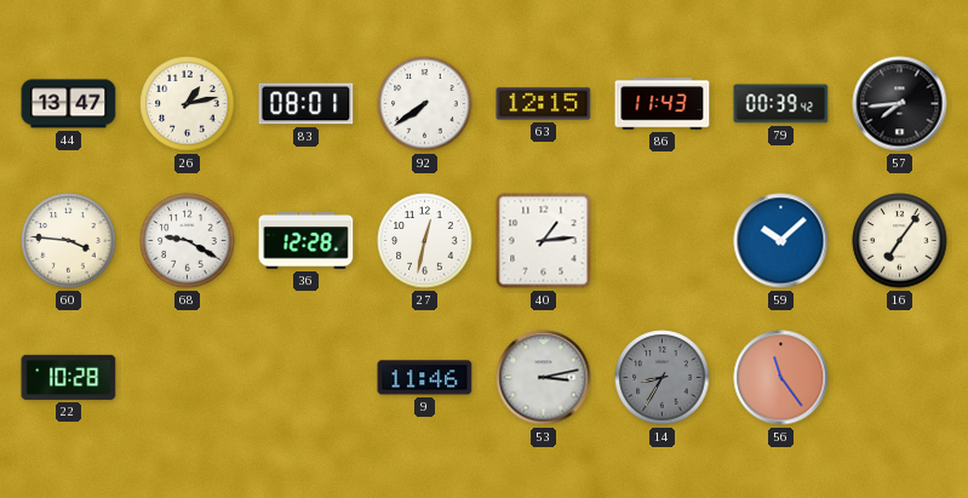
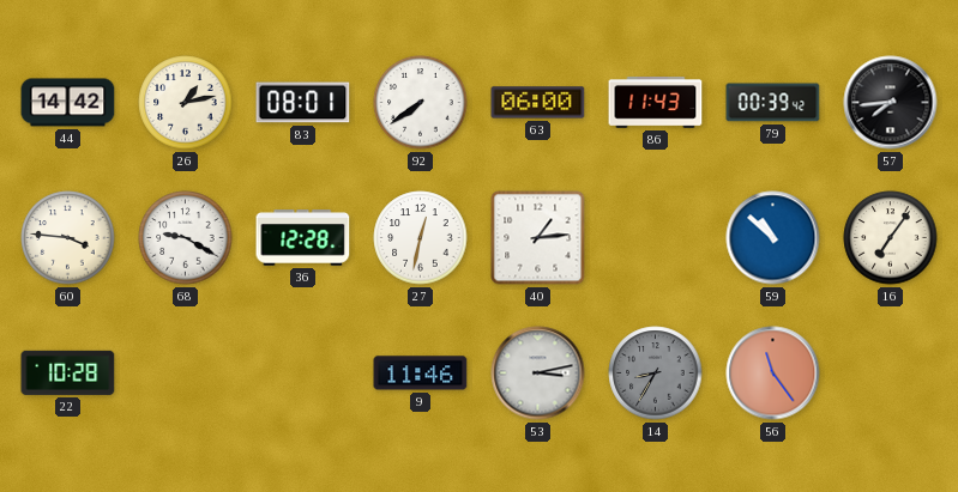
44: 13:47 -> 14:42 (68, 103)
63: 12:15 -> 06:00 (538, 103)
59: 10:08 -> 10:52 (773, 238)
